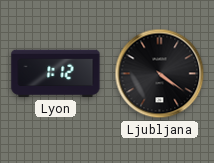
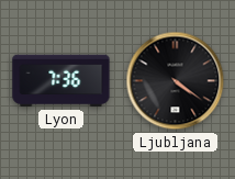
Lyon: 1:12 -> 7:36 (61, 81)
